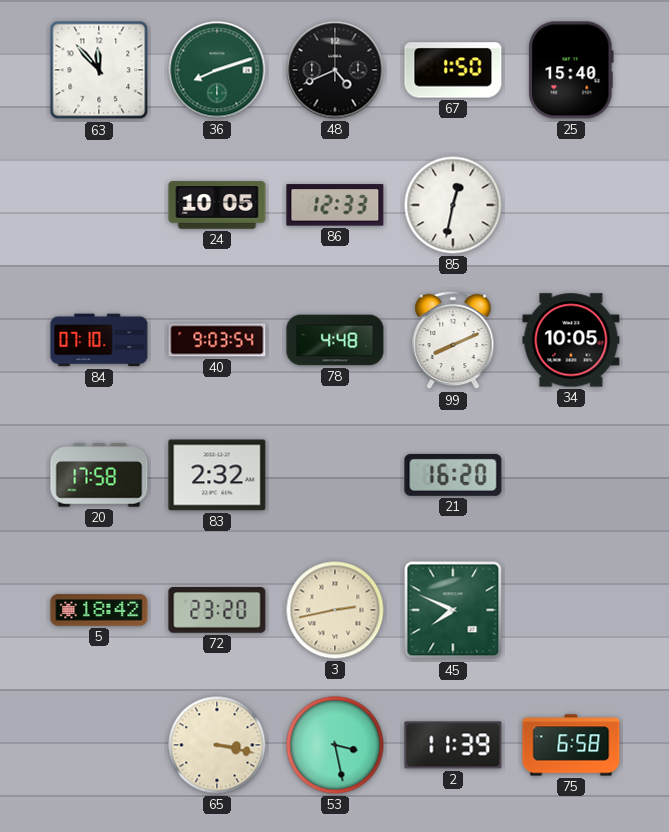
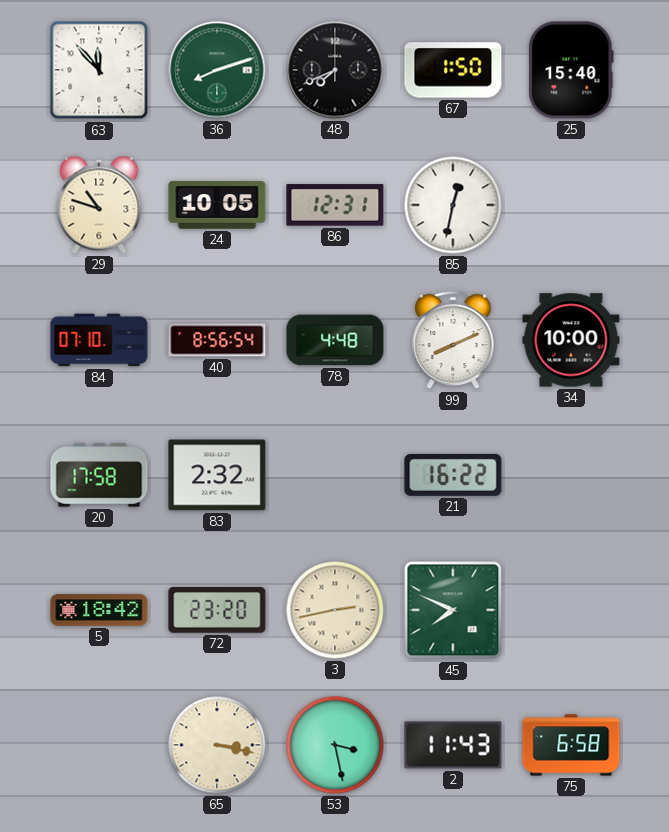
48: 4:41 -> 7:41 (335, 70)
29: none -> 10:48 (99, 205)
86: 12:33 -> 12:31 (335, 205)
40: 9:03 -> 8:56 (217, 340)
34: 10:05 -> 10:00 (571, 340)
21: 16:20 -> 16:22 (453, 475)
2: 11:39 -> 11:43 (453, 745)
